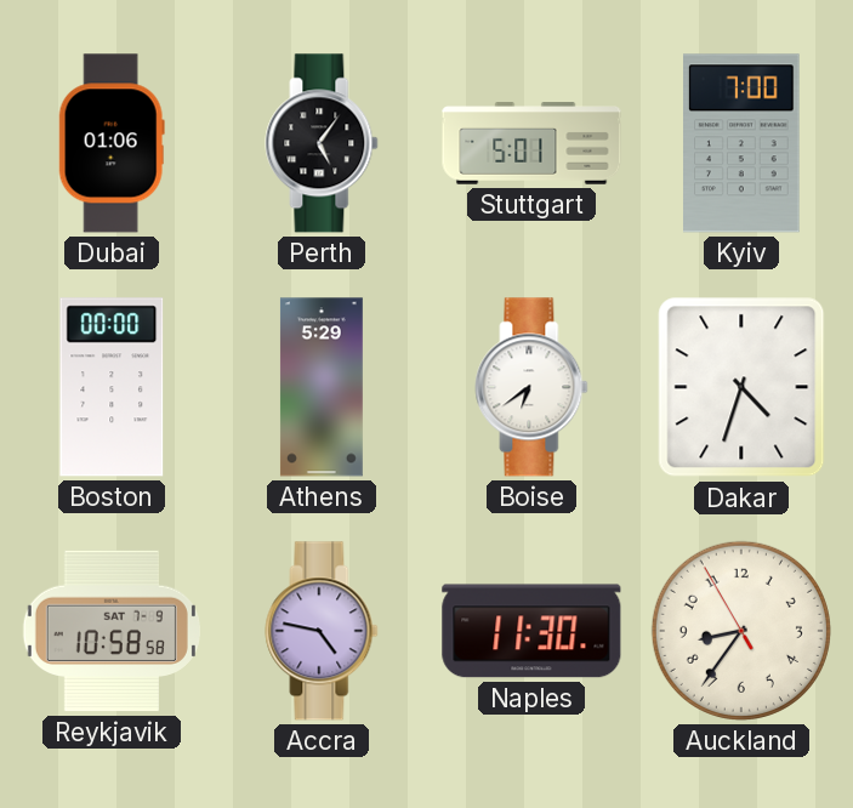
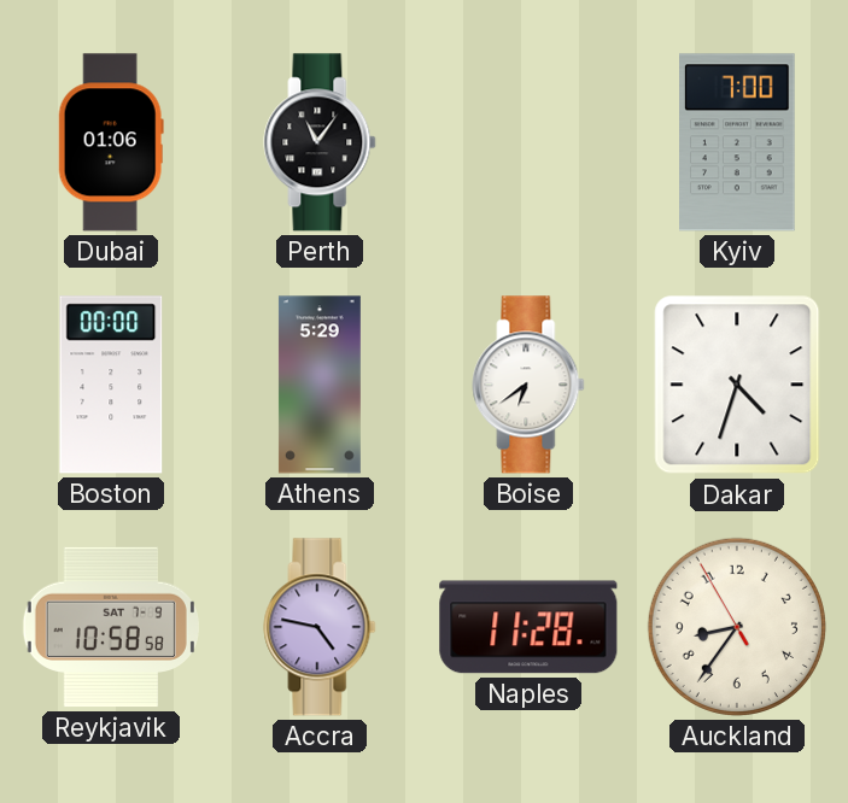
Perth: 5:06 -> 11:06 (320, 142)
Stuttgart: 5:01 -> none (531, 143)
Naples: 11:30 -> 11:28 (528, 627)
